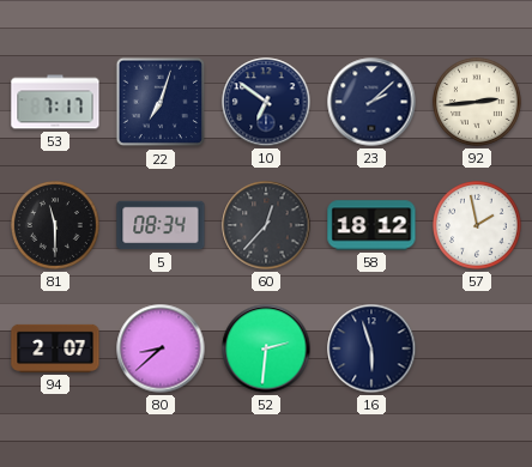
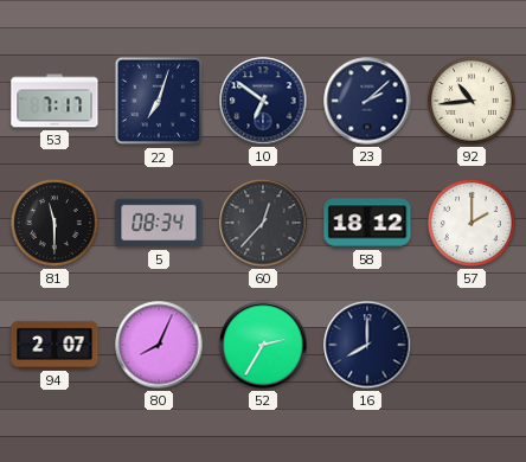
92: 2:44 -> 10:44 (473, 102)
57: 1:58 -> 2:00 (473, 224)
80: 8:38 -> 8:04 (159, 345)
52: 2:31 -> 2:35 (263, 345)
16: 5:57 -> 8:00 (367, 345)
